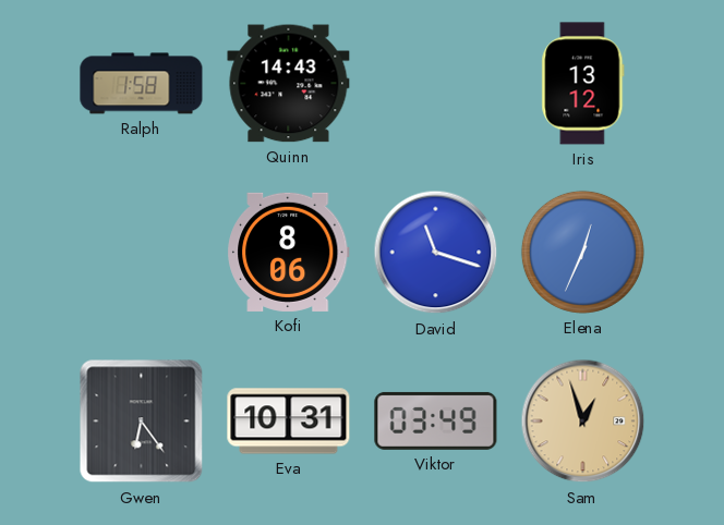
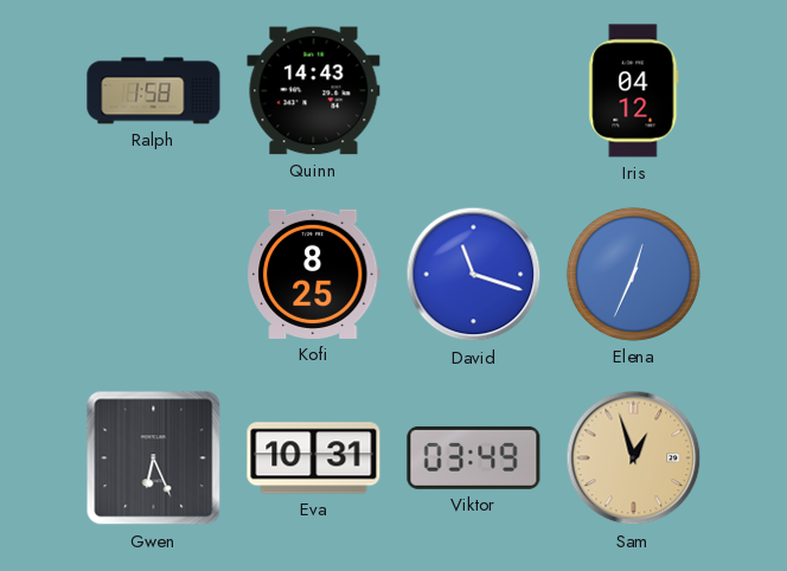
Iris: 13:12 -> 04:12 (634, 91)
Kofi: 8:06 -> 8:25 (314, 274)
Gwen: 6:24 -> 6:26 (154, 458)
